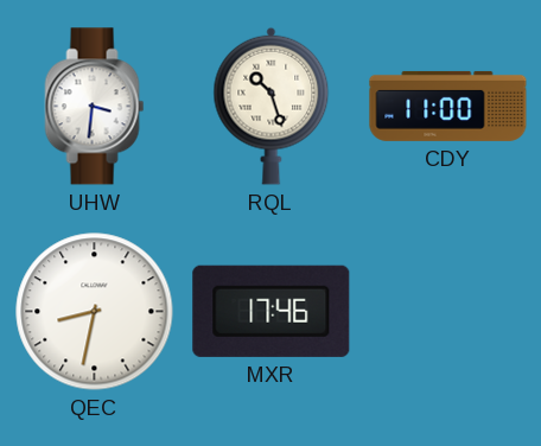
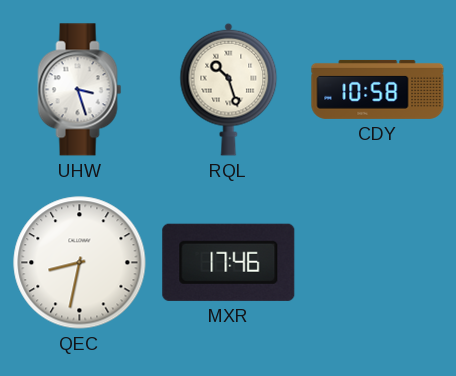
UHW: 3:31 -> 3:27 (80, 90)
CDY: 11:00 -> 10:58 (378, 89)
